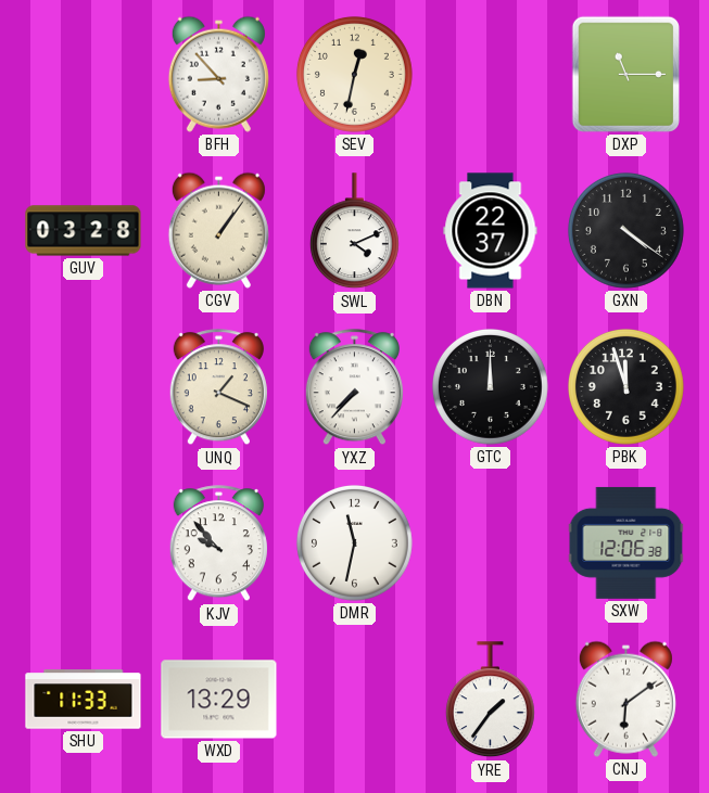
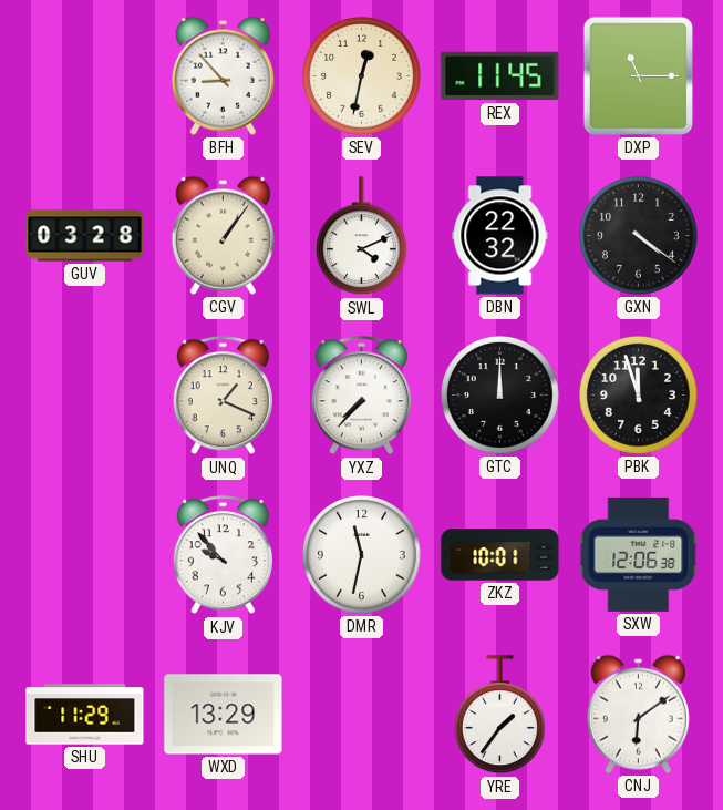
REX: none -> 11:45 (500, 76)
DBN: 22:37 -> 22:32 (500, 236)
ZKZ: none -> 10:01 (500, 555)
SHU: 11:33 -> 11:29 (85, 715)
